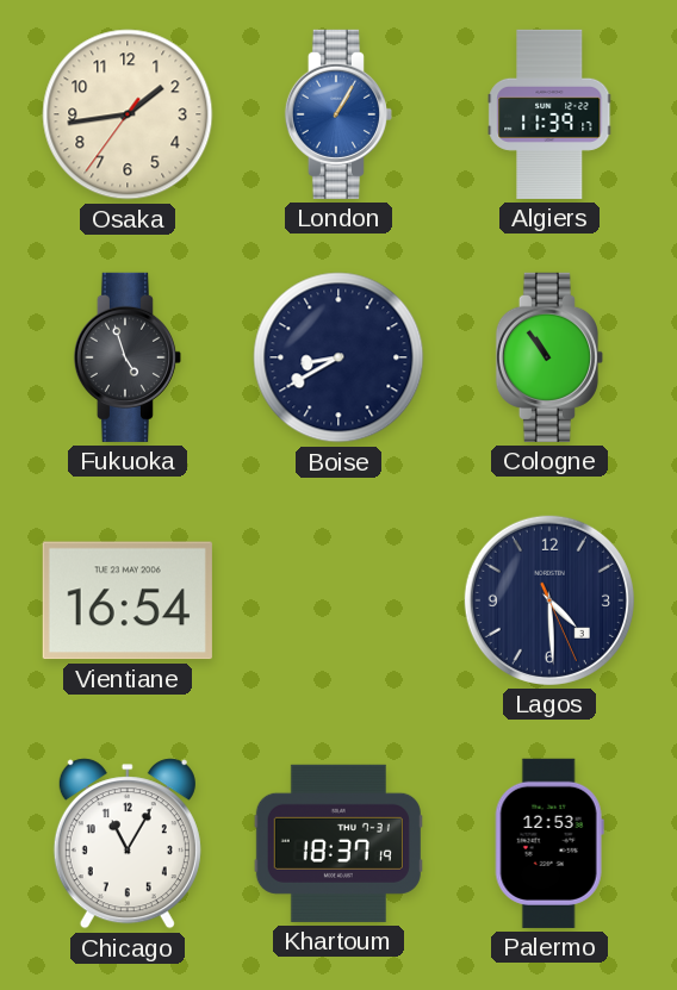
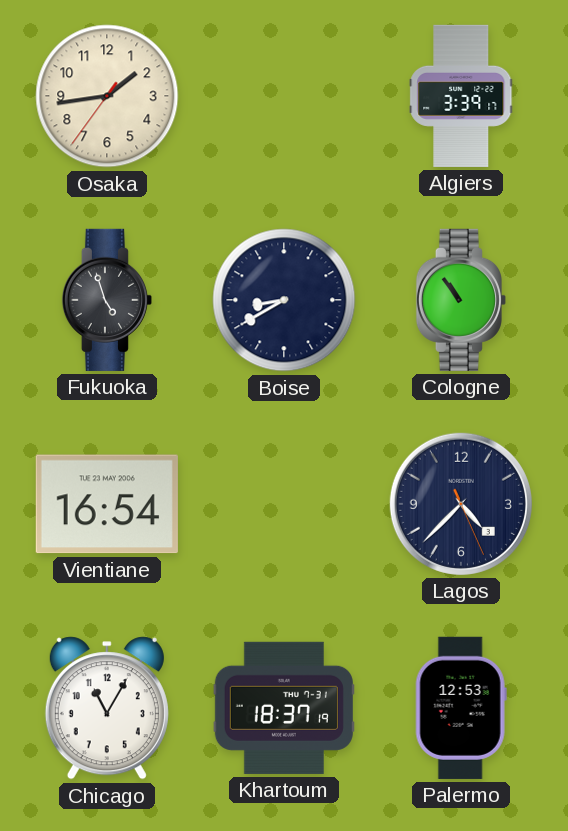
London: 1:05 -> none (338, 114)
Algiers: 11:39 -> 3:39 (461, 96)
Lagos: 4:29 -> 4:37 (461, 504)
